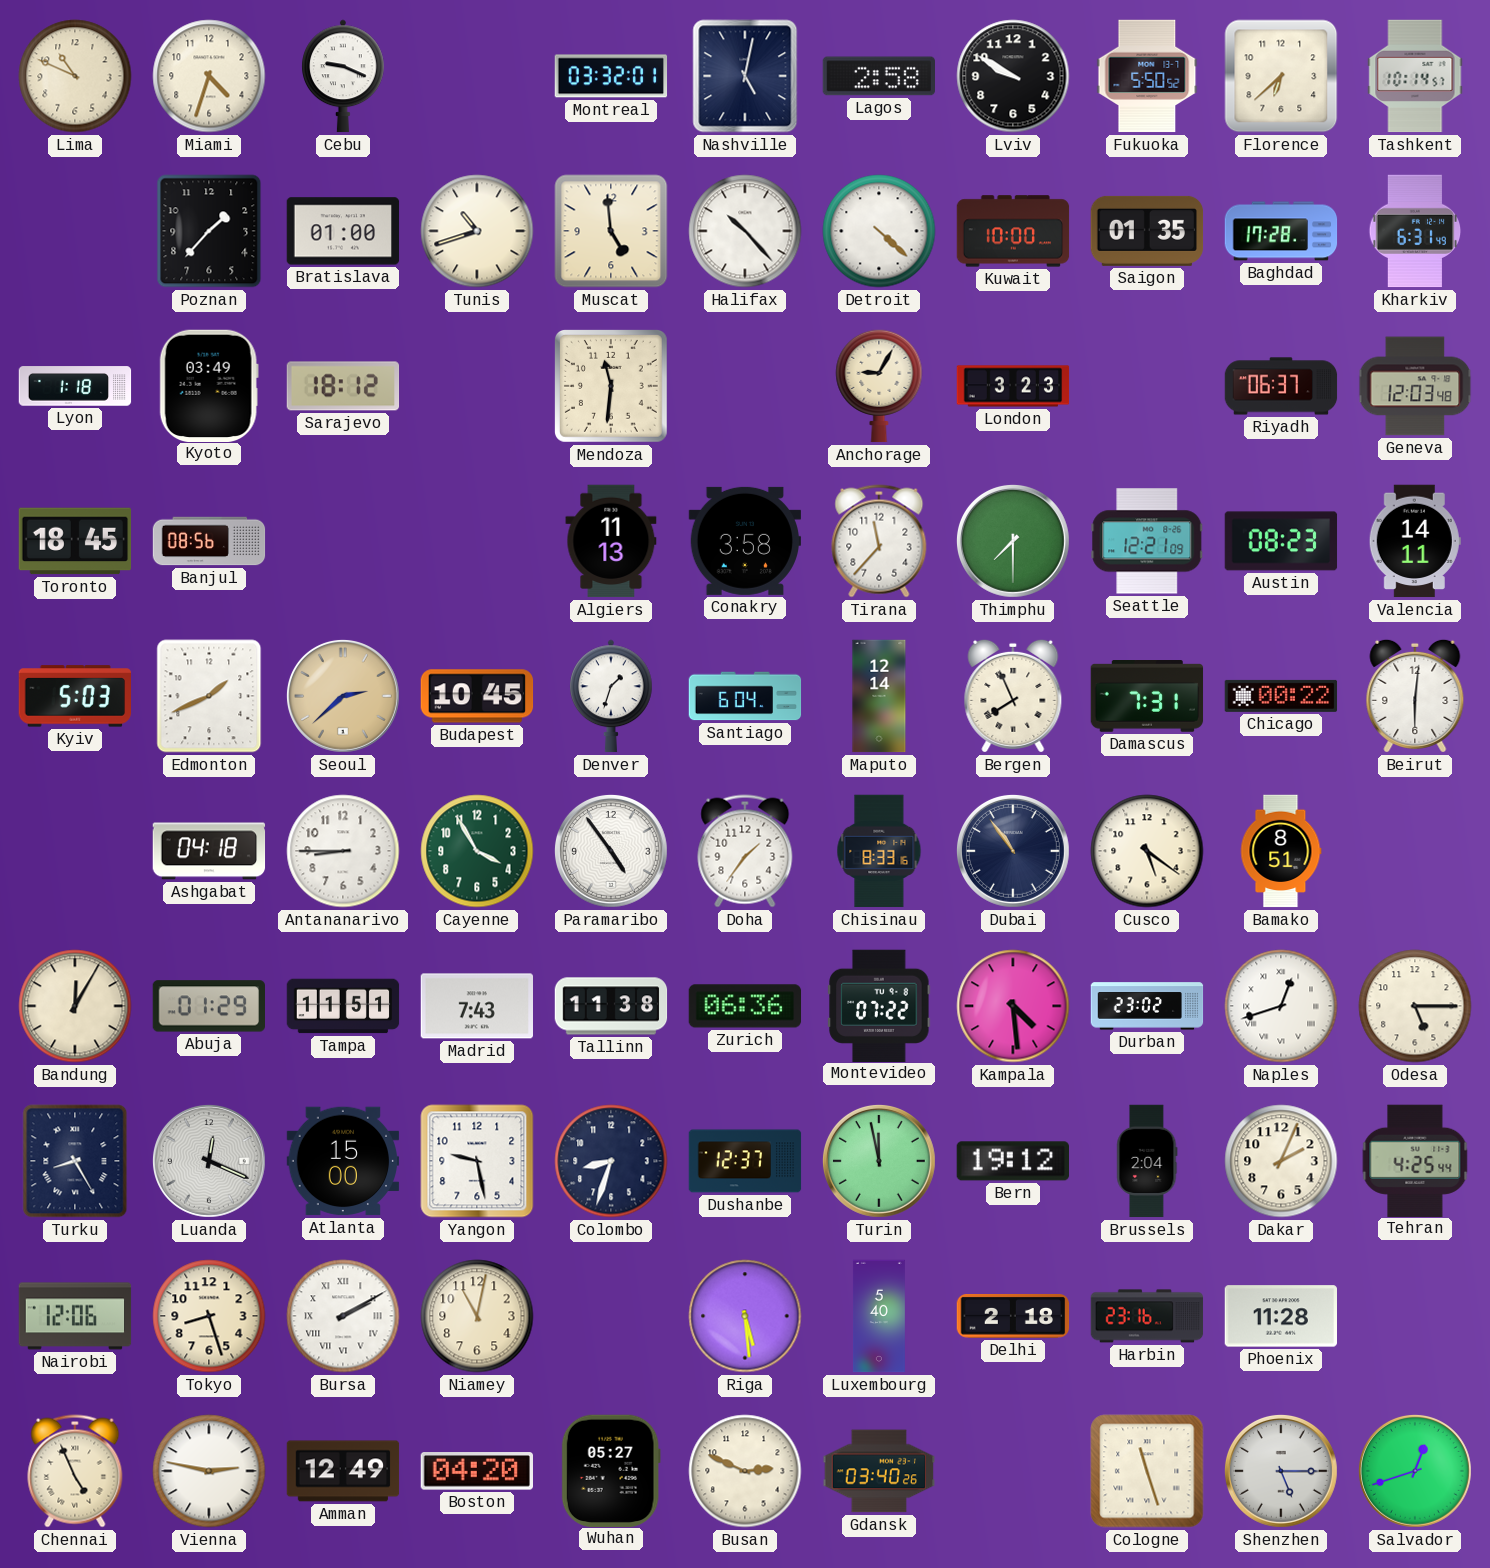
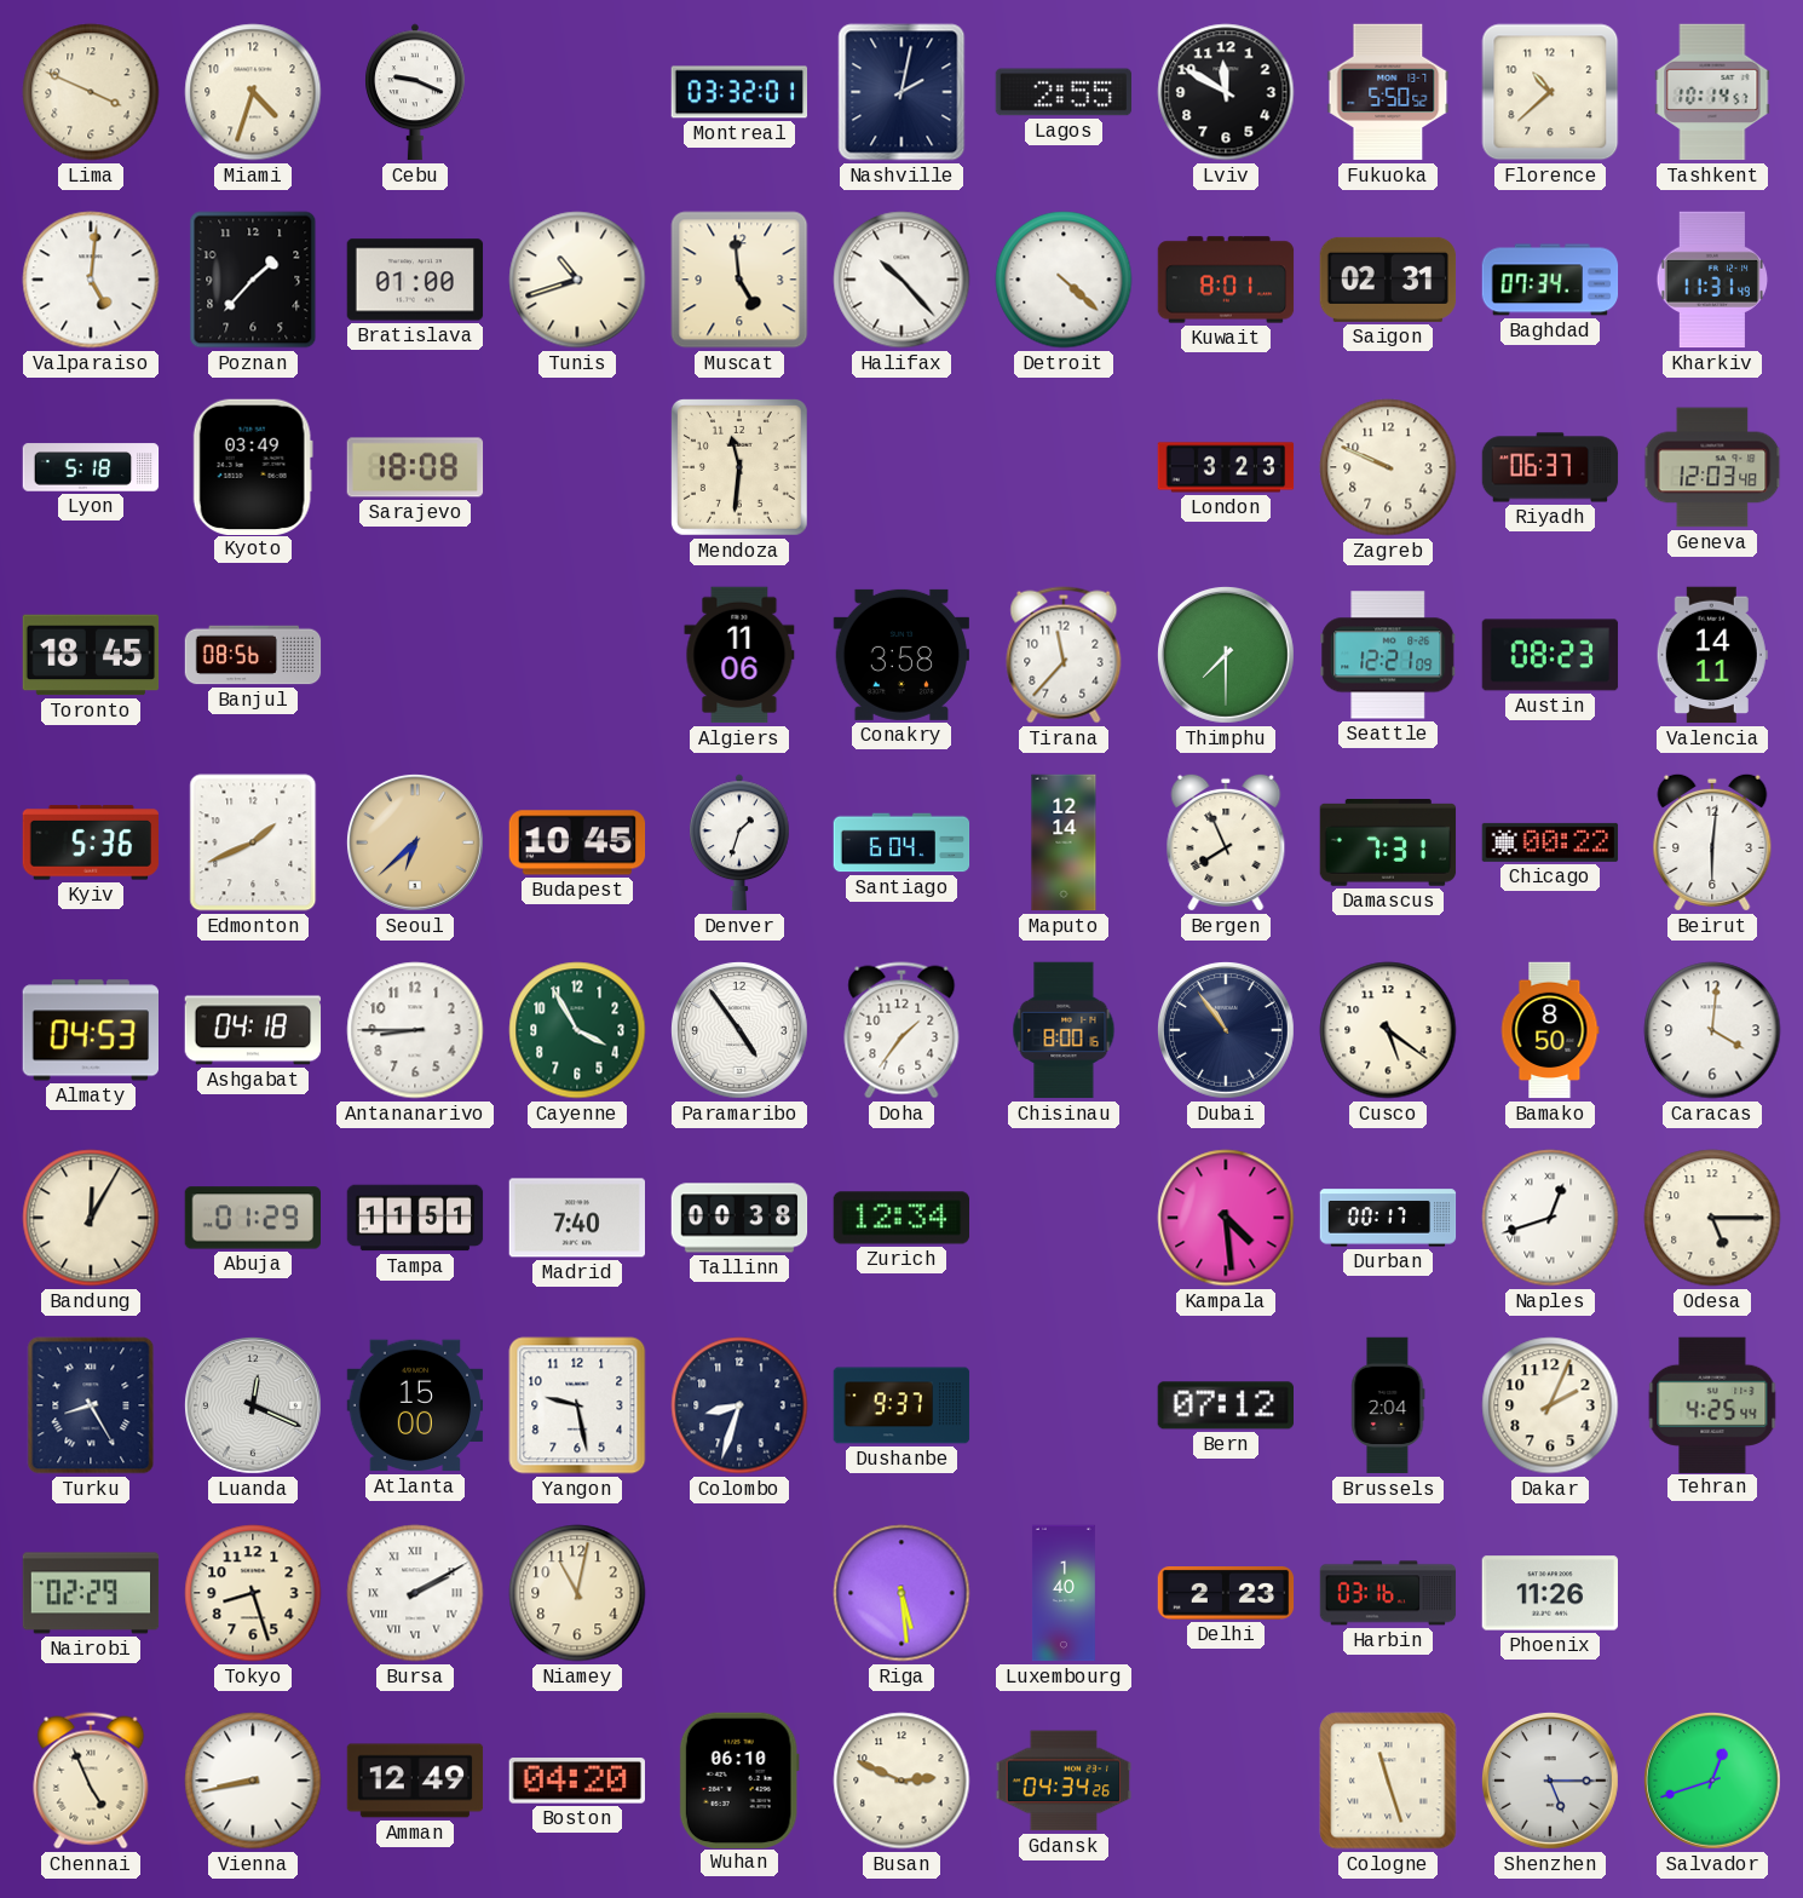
Lima: 10:49 -> 3:49 (91, 92)
Nashville: 5:02 -> 2:02 (902, 92)
Lagos: 2:58 -> 2:55 (1064, 92)
Lviv: 9:50 -> 11:50 (1226, 92)
Florence: 6:38 -> 10:38 (1550, 92)
Valparaiso: none -> 5:01 (91, 280)
Kuwait: 10:00 -> 8:01 (1226, 280)
Saigon: 01:35 -> 02:31 (1388, 280)
Baghdad: 17:28 -> 07:34 (1550, 280)
Kharkiv: 6:31 -> 11:31 (1712, 280)
Lyon: 1:18 -> 5:18 (91, 467)
Sarajevo: 18:12 -> 18:08 (415, 467)
Anchorage: 9:05 -> none (879, 386)
Zagreb: none -> 9:49 (1388, 467)
Algiers: 11:13 -> 11:06 (739, 655)
Kyiv: 5:03 -> 5:36 (90, 842)
Seoul: 2:38 -> 6:38 (415, 842)
Almaty: none -> 04:53 (90, 1030)
Chisinau: 8:33 -> 8:00 (1064, 1030)
Bamako: 8:51 -> 8:50 (1550, 1030)
Caracas: none -> 4:01 (1712, 1030)
Madrid: 7:43 -> 7:40 (577, 1218)
Tallinn: 11:38 -> 00:38 (739, 1218)
Zurich: 06:36 -> 12:34 (902, 1218)
Montevideo: 07:22 -> none (879, 1005)
Durban: 23:02 -> 00:17 (1388, 1218)
Dushanbe: 12:37 -> 9:37 (902, 1405)
Turin: 11:58 -> none (879, 1161)
Bern: 19:12 -> 07:12 (1225, 1405)
Nairobi: 12:06 -> 02:29 (91, 1593)
Luxembourg: 5:40 -> 1:40 (1064, 1593)
Delhi: 2:18 -> 2:23 (1226, 1594)
Harbin: 23:16 -> 03:16 (1388, 1593)
Phoenix: 11:28 -> 11:26 (1550, 1593)
Vienna: 2:47 -> 8:43 (253, 1781)
Wuhan: 05:27 -> 06:10 (739, 1779)
Gdansk: 03:40 -> 04:34 (1064, 1781)
